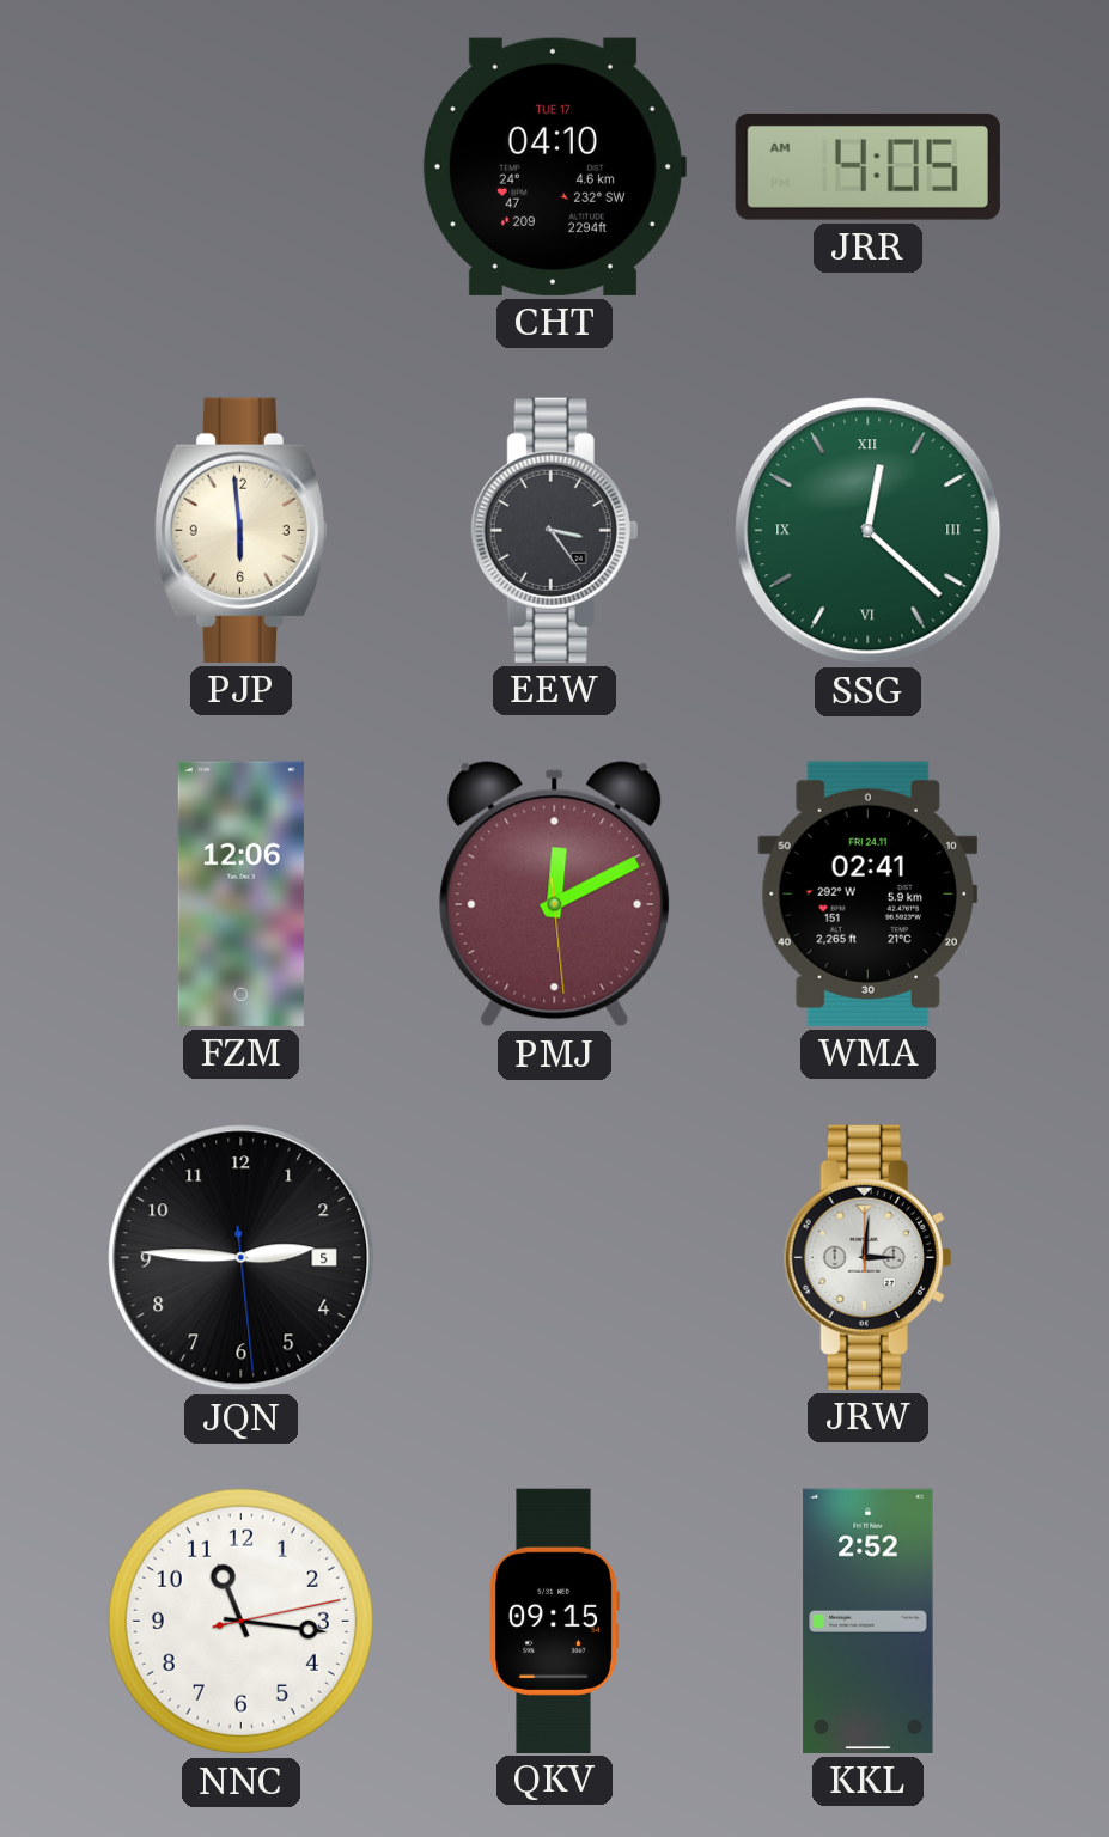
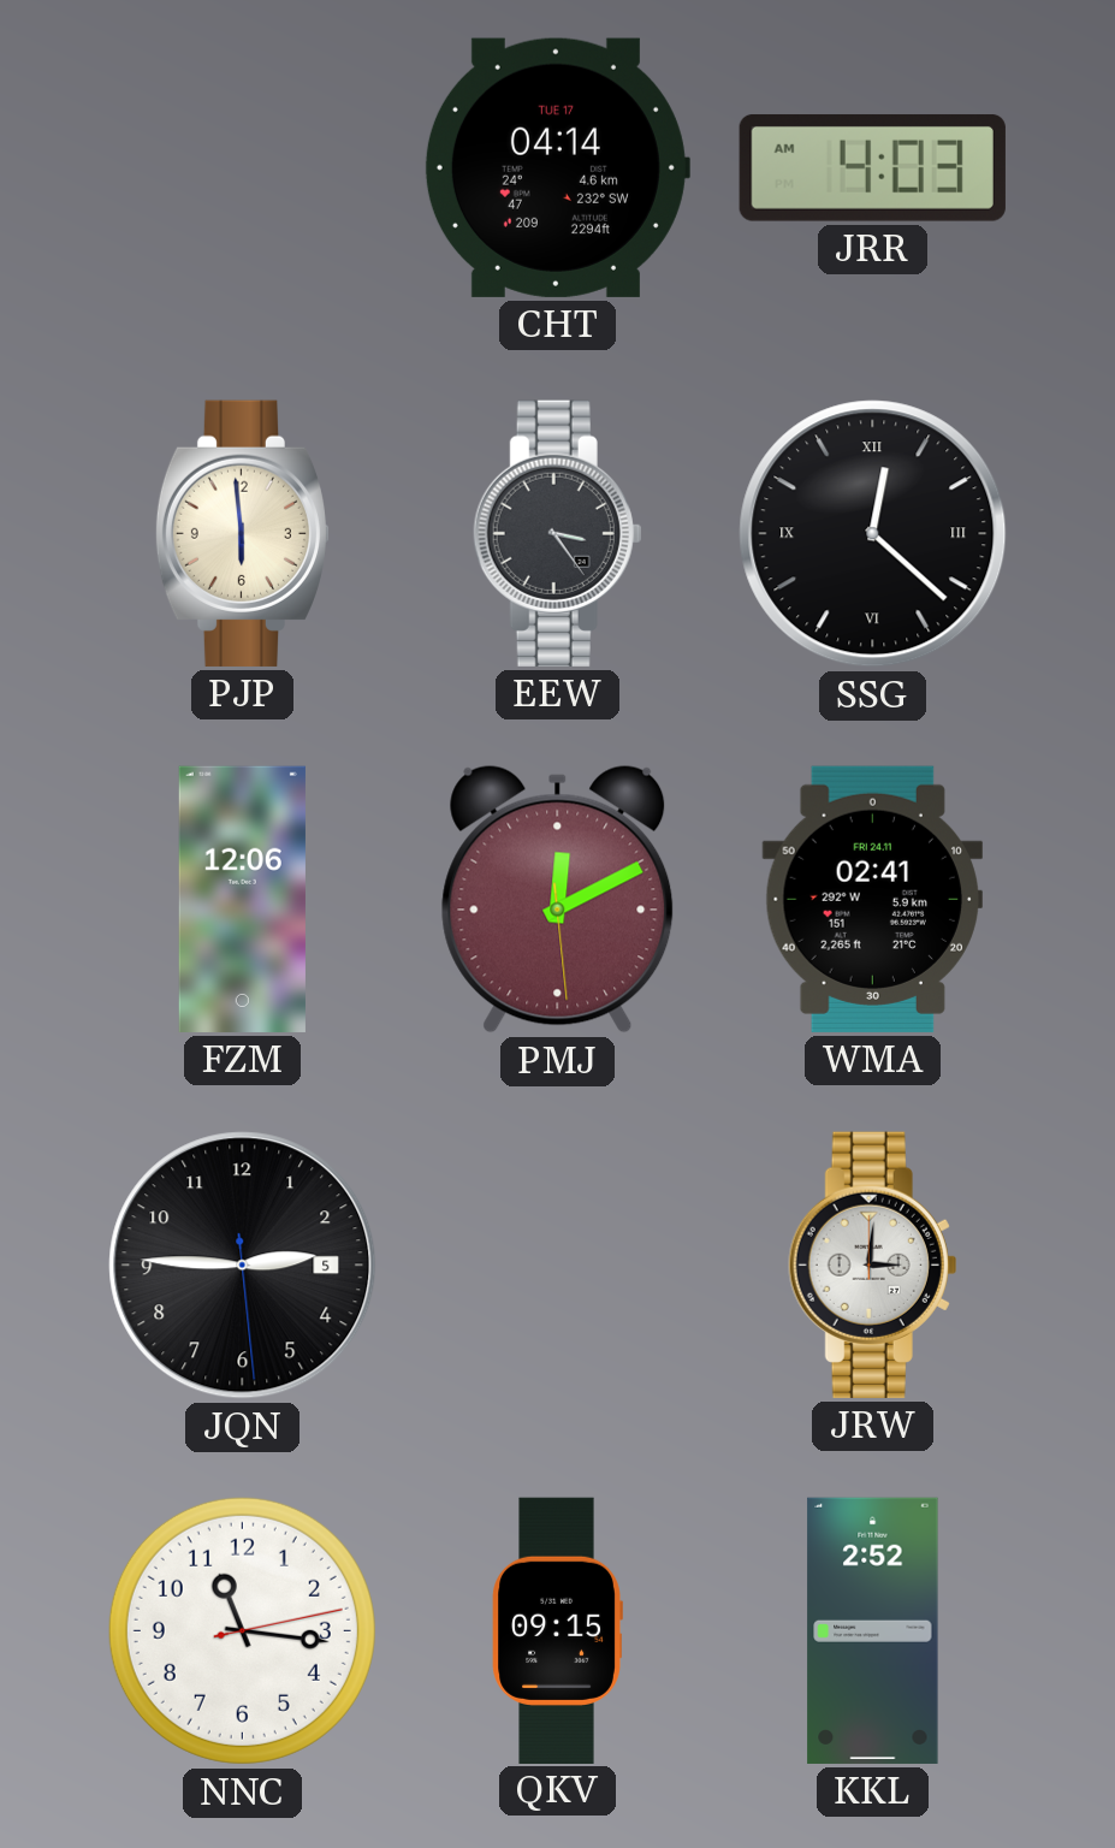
CHT: 04:10 -> 04:14 (557, 167)
JRR: 4:05 -> 4:03 (872, 167)
SSG dial: green -> black (873, 534)
